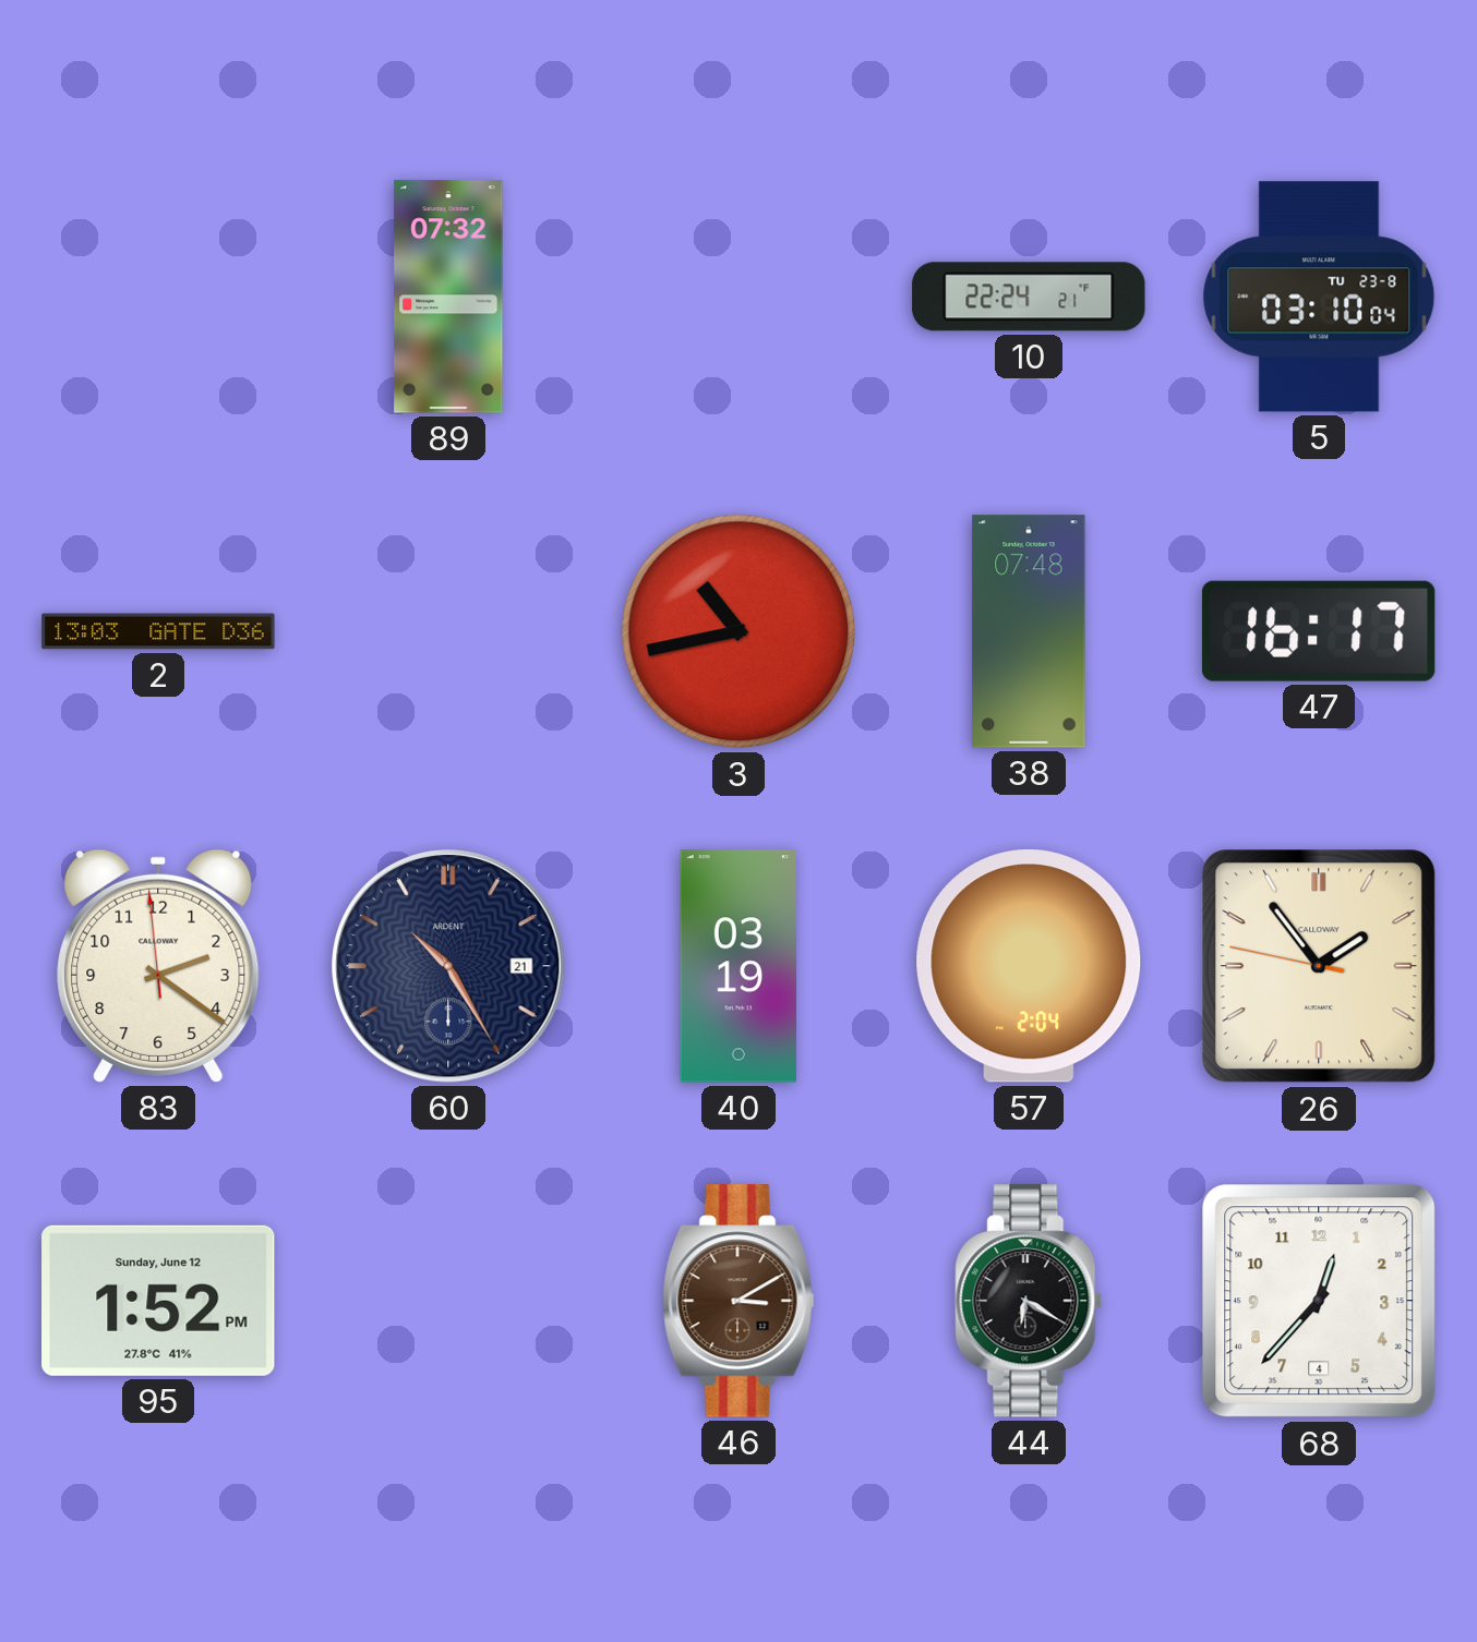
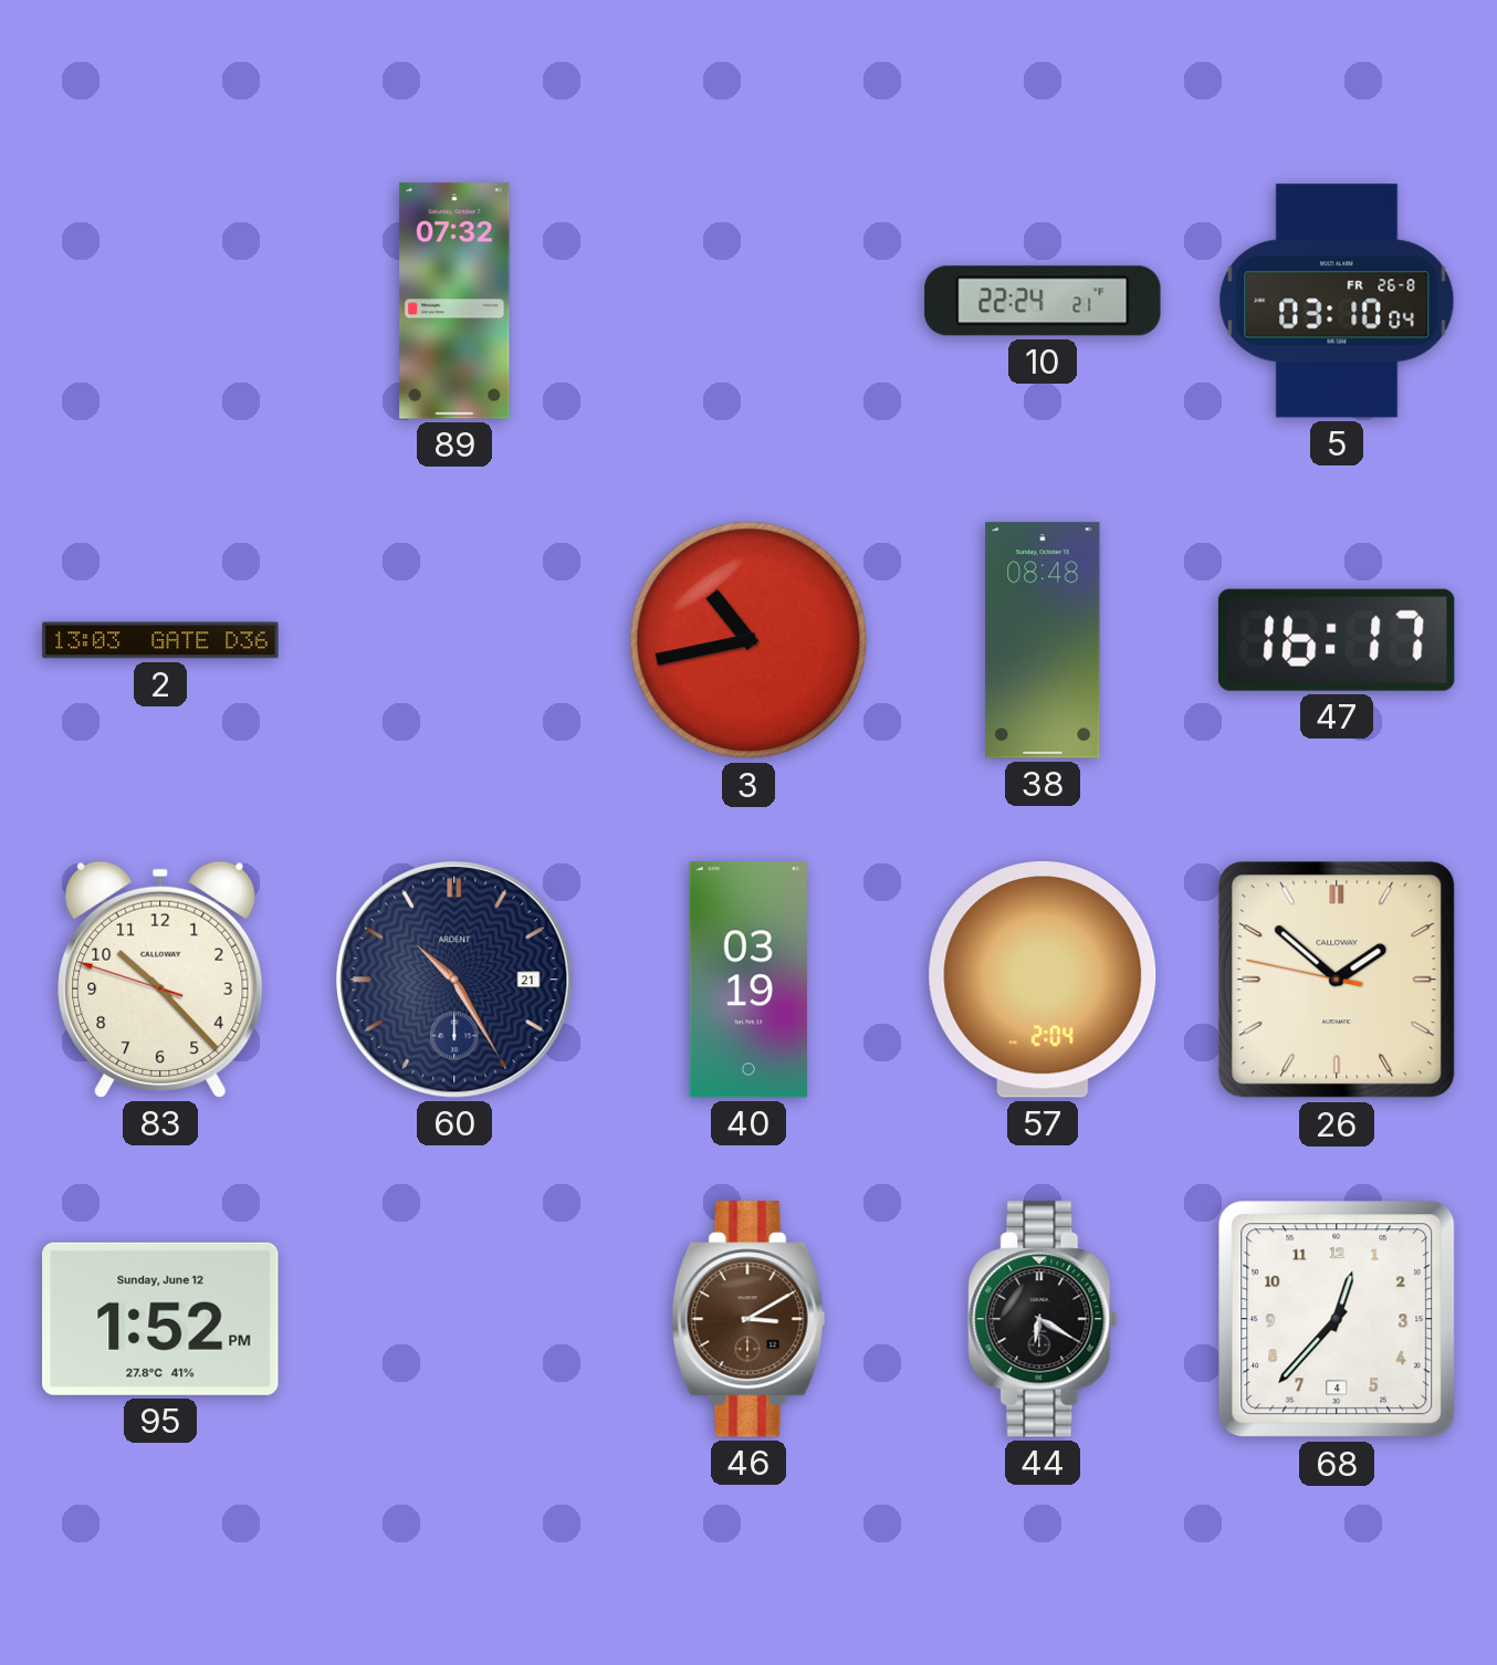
5 date: TU 23-8 -> FR 26-8 (1337, 301)
38: 07:48 -> 08:48 (1043, 640)
83: 2:20 -> 10:22 (160, 980)
26: 1:53 -> 1:51 (1337, 980)
